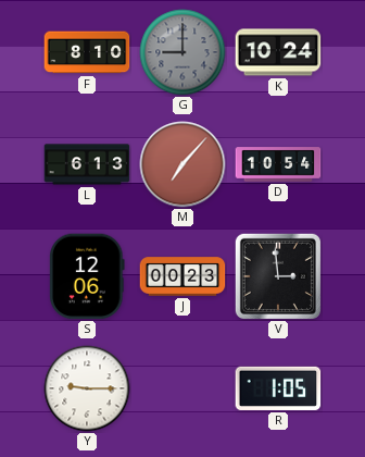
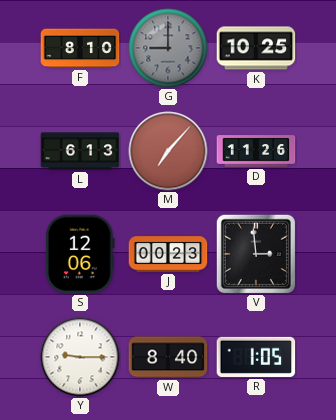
K: 10:24 -> 10:25 (256, 48)
D: 10:54 -> 11:26 (256, 151)
W: none -> 8:40 (168, 357)
